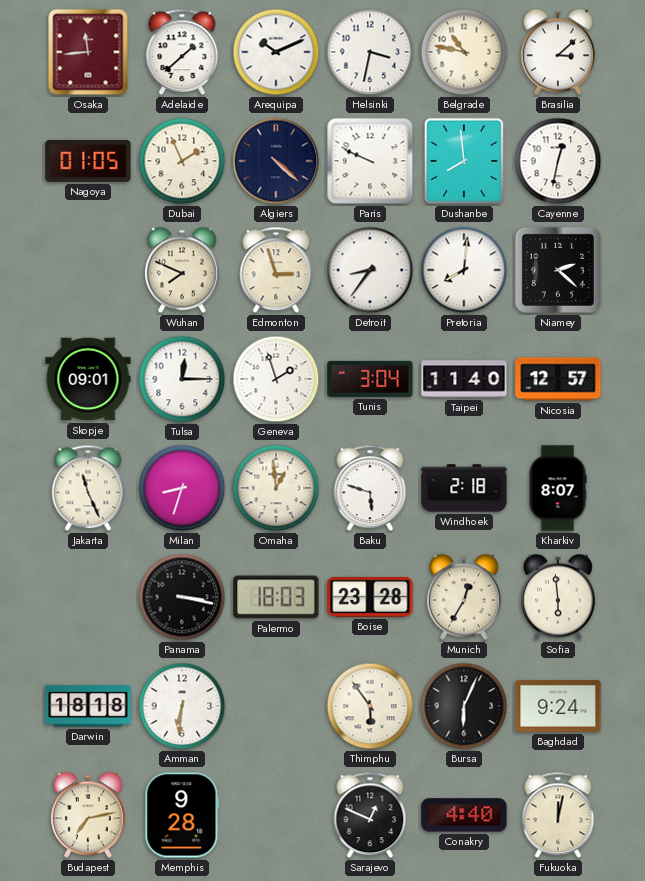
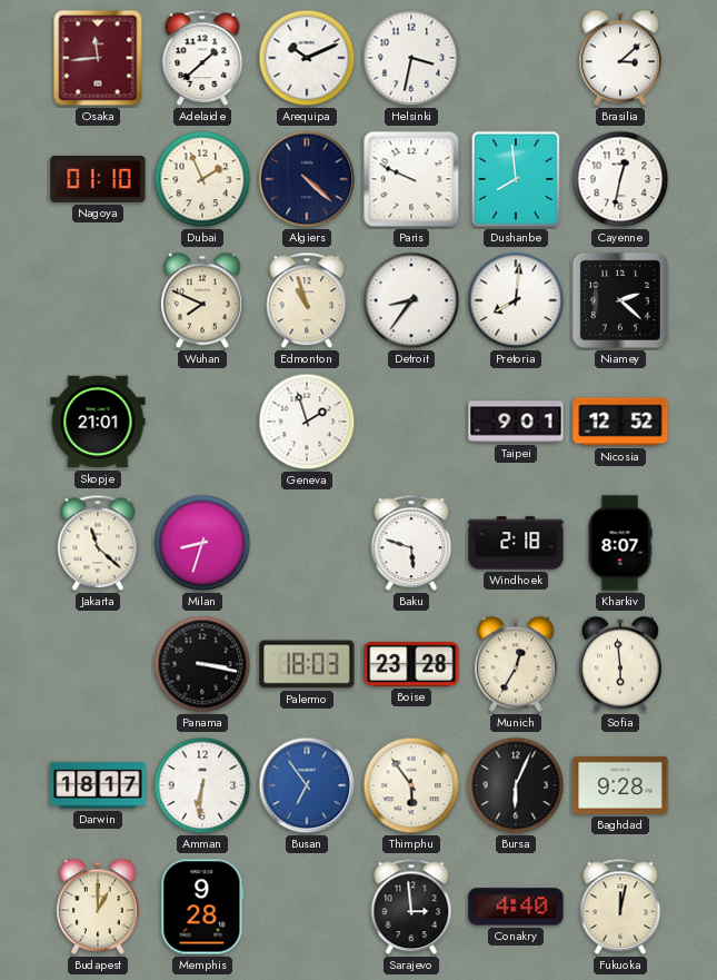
Belgrade: 10:47 -> none (464, 52)
Nagoya: 01:05 -> 01:10 (98, 179)
Edmonton: 2:57 -> 10:57 (307, 300)
Skopje: 09:01 -> 21:01 (98, 422)
Tulsa: 12:15 -> none (182, 379)
Tunis: 3:04 -> none (370, 379)
Taipei: 11:40 -> 9:01 (516, 422)
Nicosia: 12:57 -> 12:52 (620, 422)
Jakarta: 11:26 -> 11:22 (98, 543)
Omaha: 12:59 -> none (276, 488)
Darwin: 18:18 -> 18:17 (98, 785)
Busan: none -> 6:54 (307, 785)
Baghdad: 9:24 -> 9:28 (620, 785)
Budapest: 7:13 -> 1:00 (98, 907)
Sarajevo: 12:49 -> 2:59 (411, 907)
